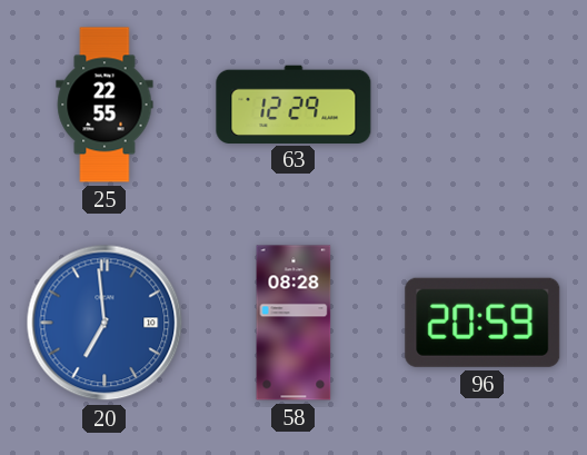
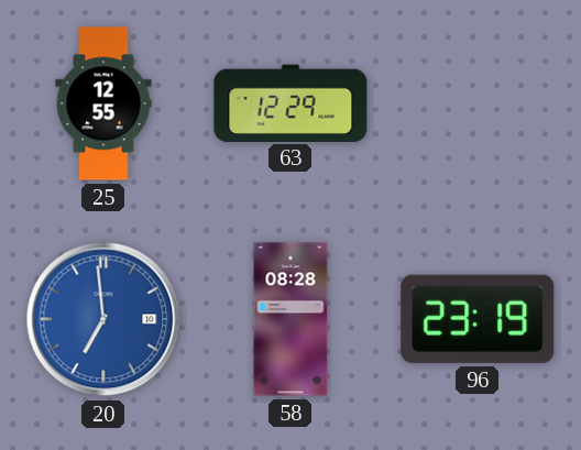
25: 22:55 -> 12:55 (103, 103)
96: 20:59 -> 23:19 (478, 319)
